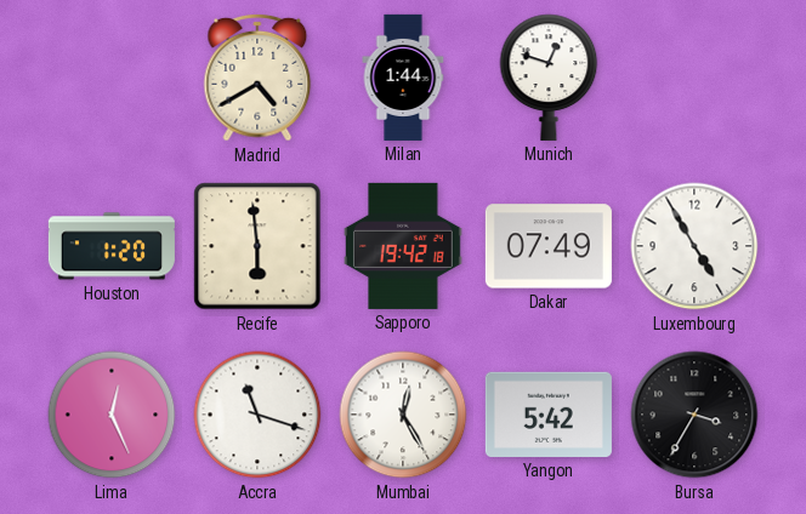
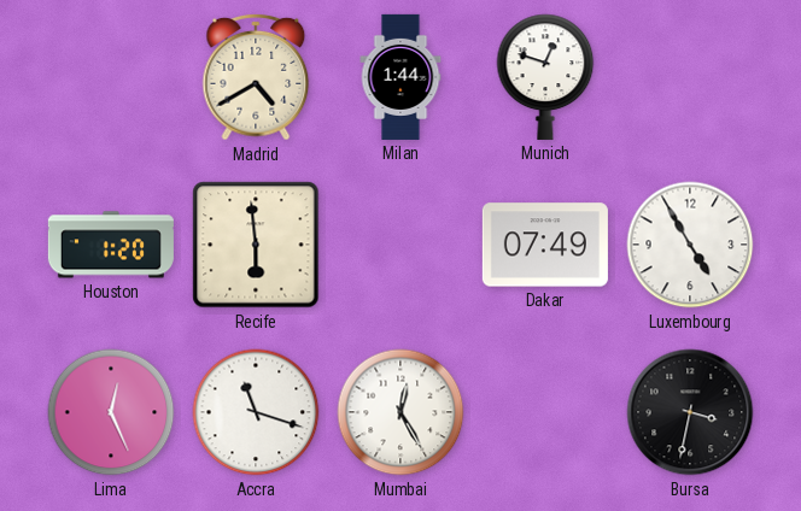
Sapporo: 19:42 -> none (404, 246)
Yangon: 5:42 -> none (549, 415)
Bursa: 3:35 -> 3:32 (690, 412)
